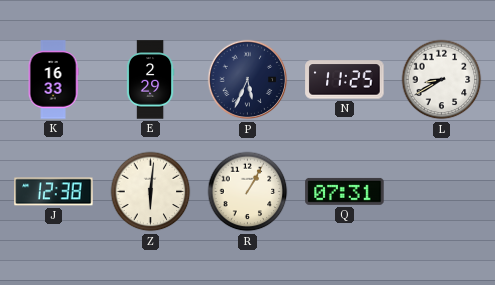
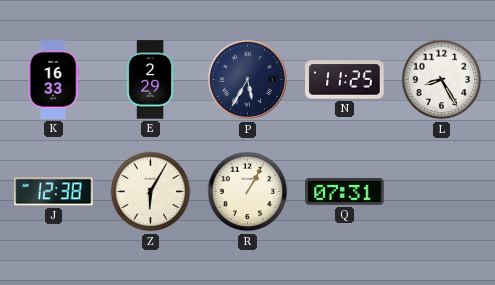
P: 5:34 -> 5:35 (248, 80)
L: 8:40 -> 8:25 (442, 80)
Z: 6:01 -> 6:05 (151, 192)
